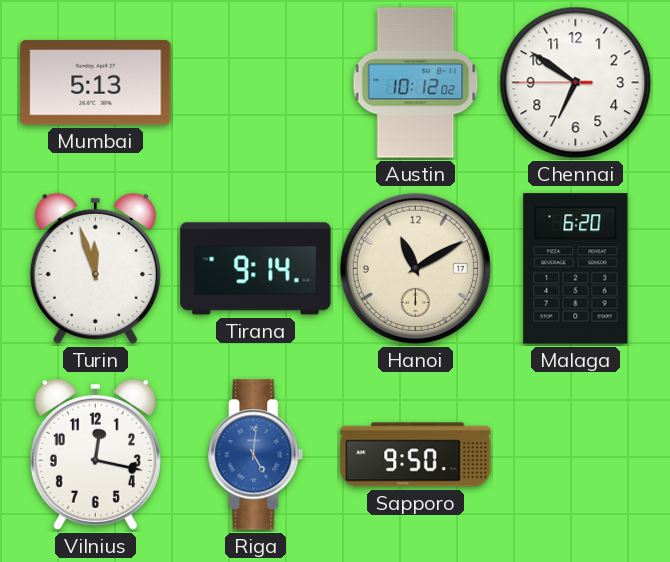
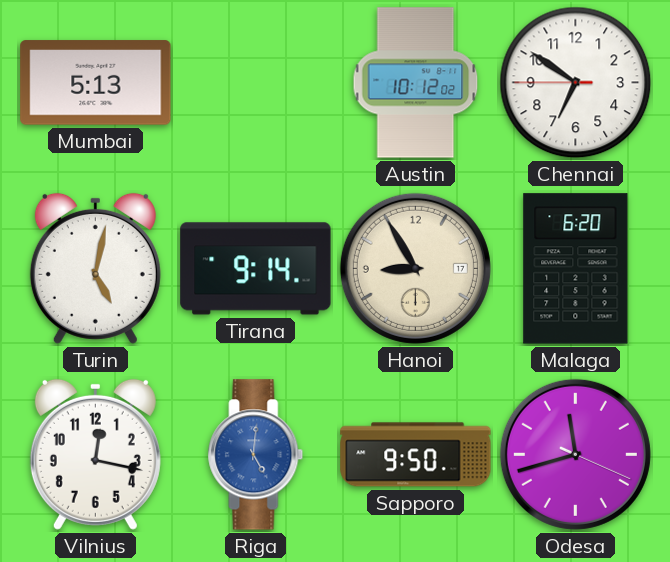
Turin: 11:57 -> 5:02 (95, 268)
Hanoi: 11:10 -> 8:55 (415, 268)
Odesa: none -> 11:42 (575, 454)
